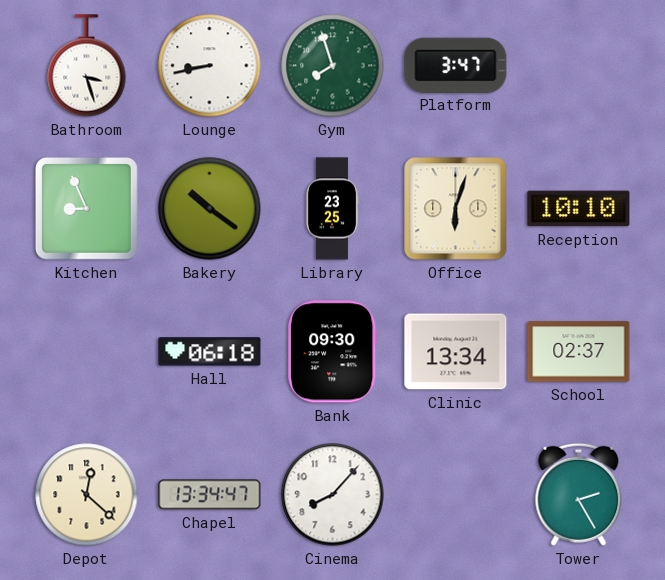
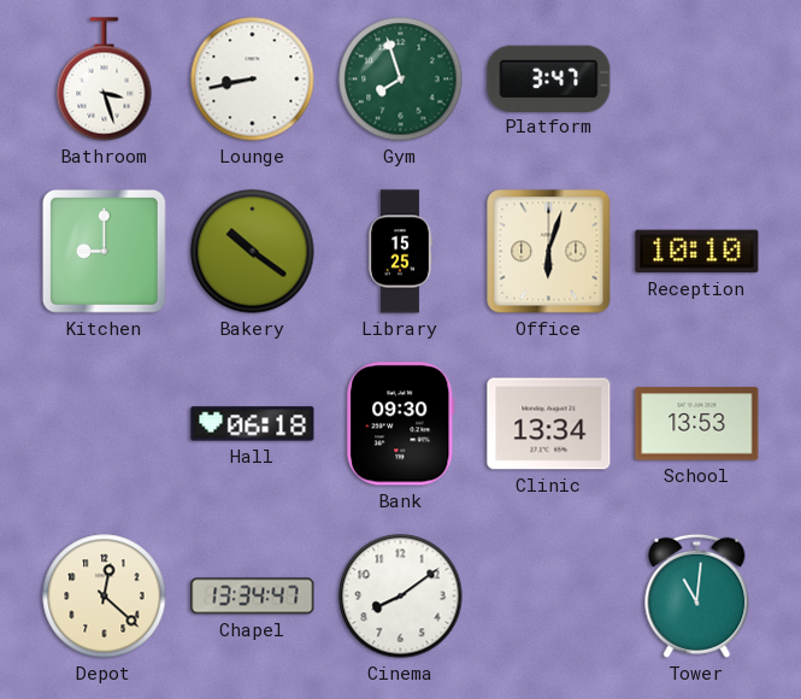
Kitchen: 8:56 -> 9:00 (104, 251)
Library: 23:25 -> 15:25 (401, 252)
School: 02:37 -> 13:53 (697, 424)
Cinema: 8:07 -> 8:09 (401, 597)
Tower: 2:25 -> 11:01 (697, 595)
